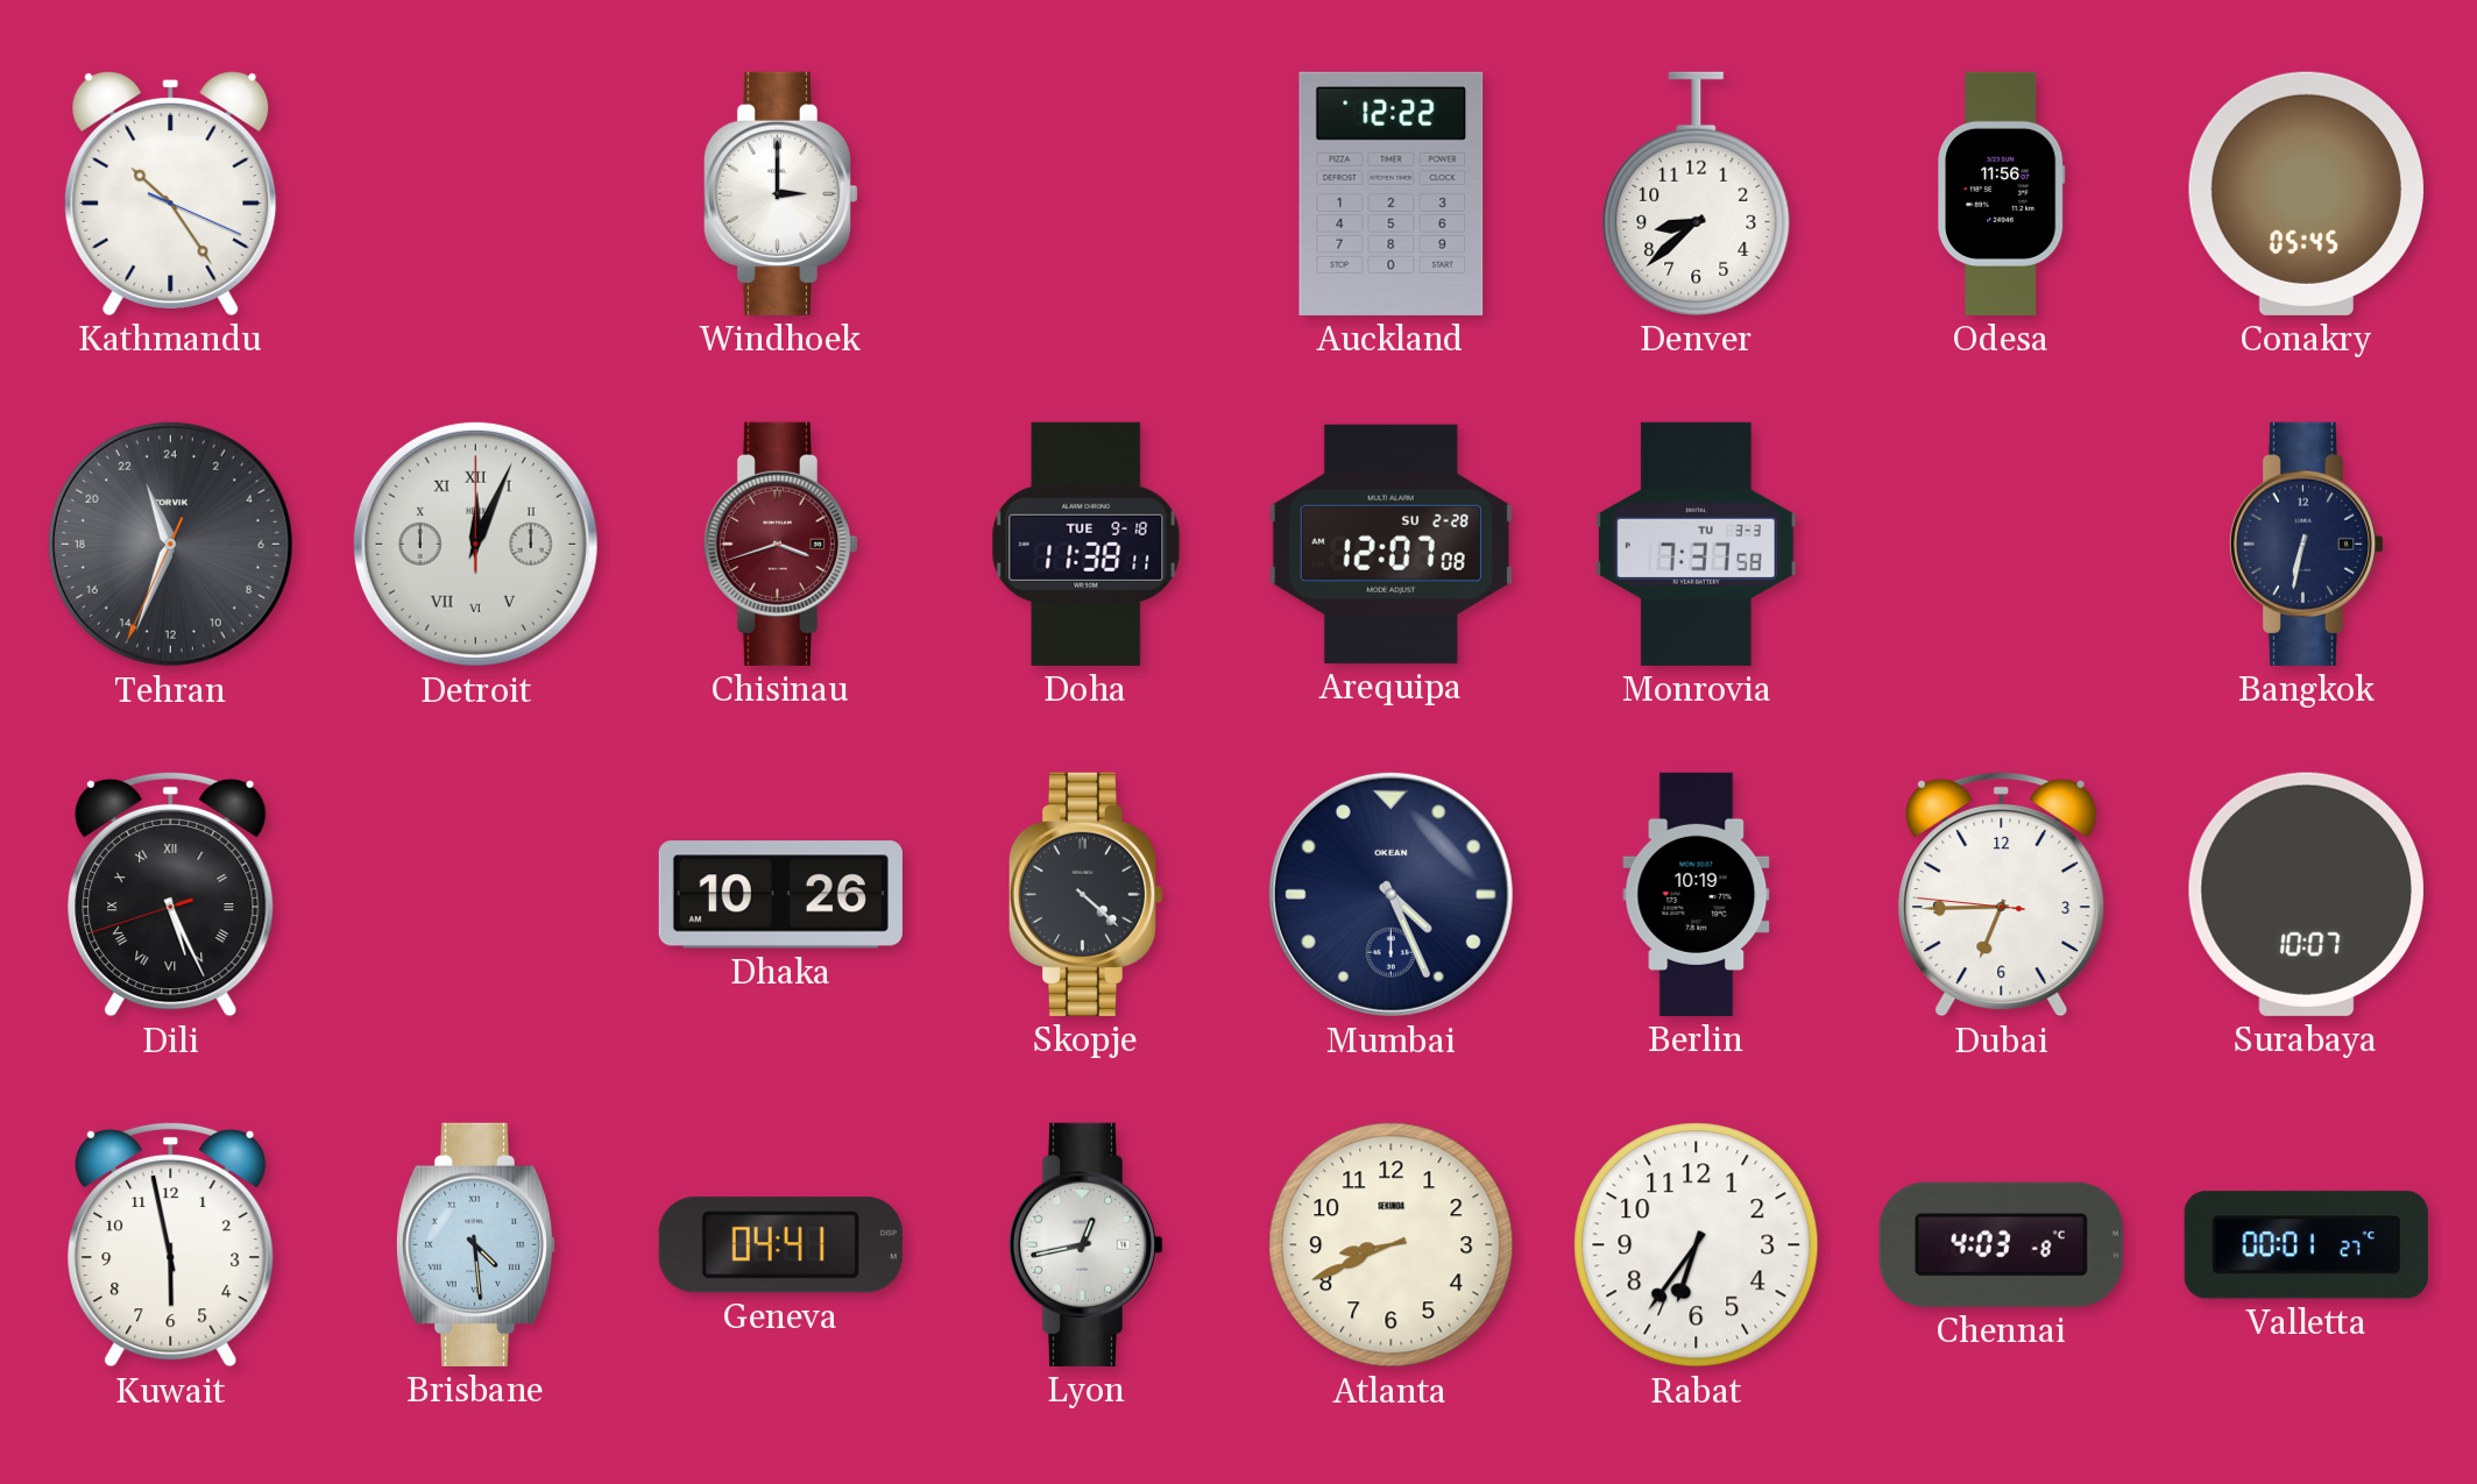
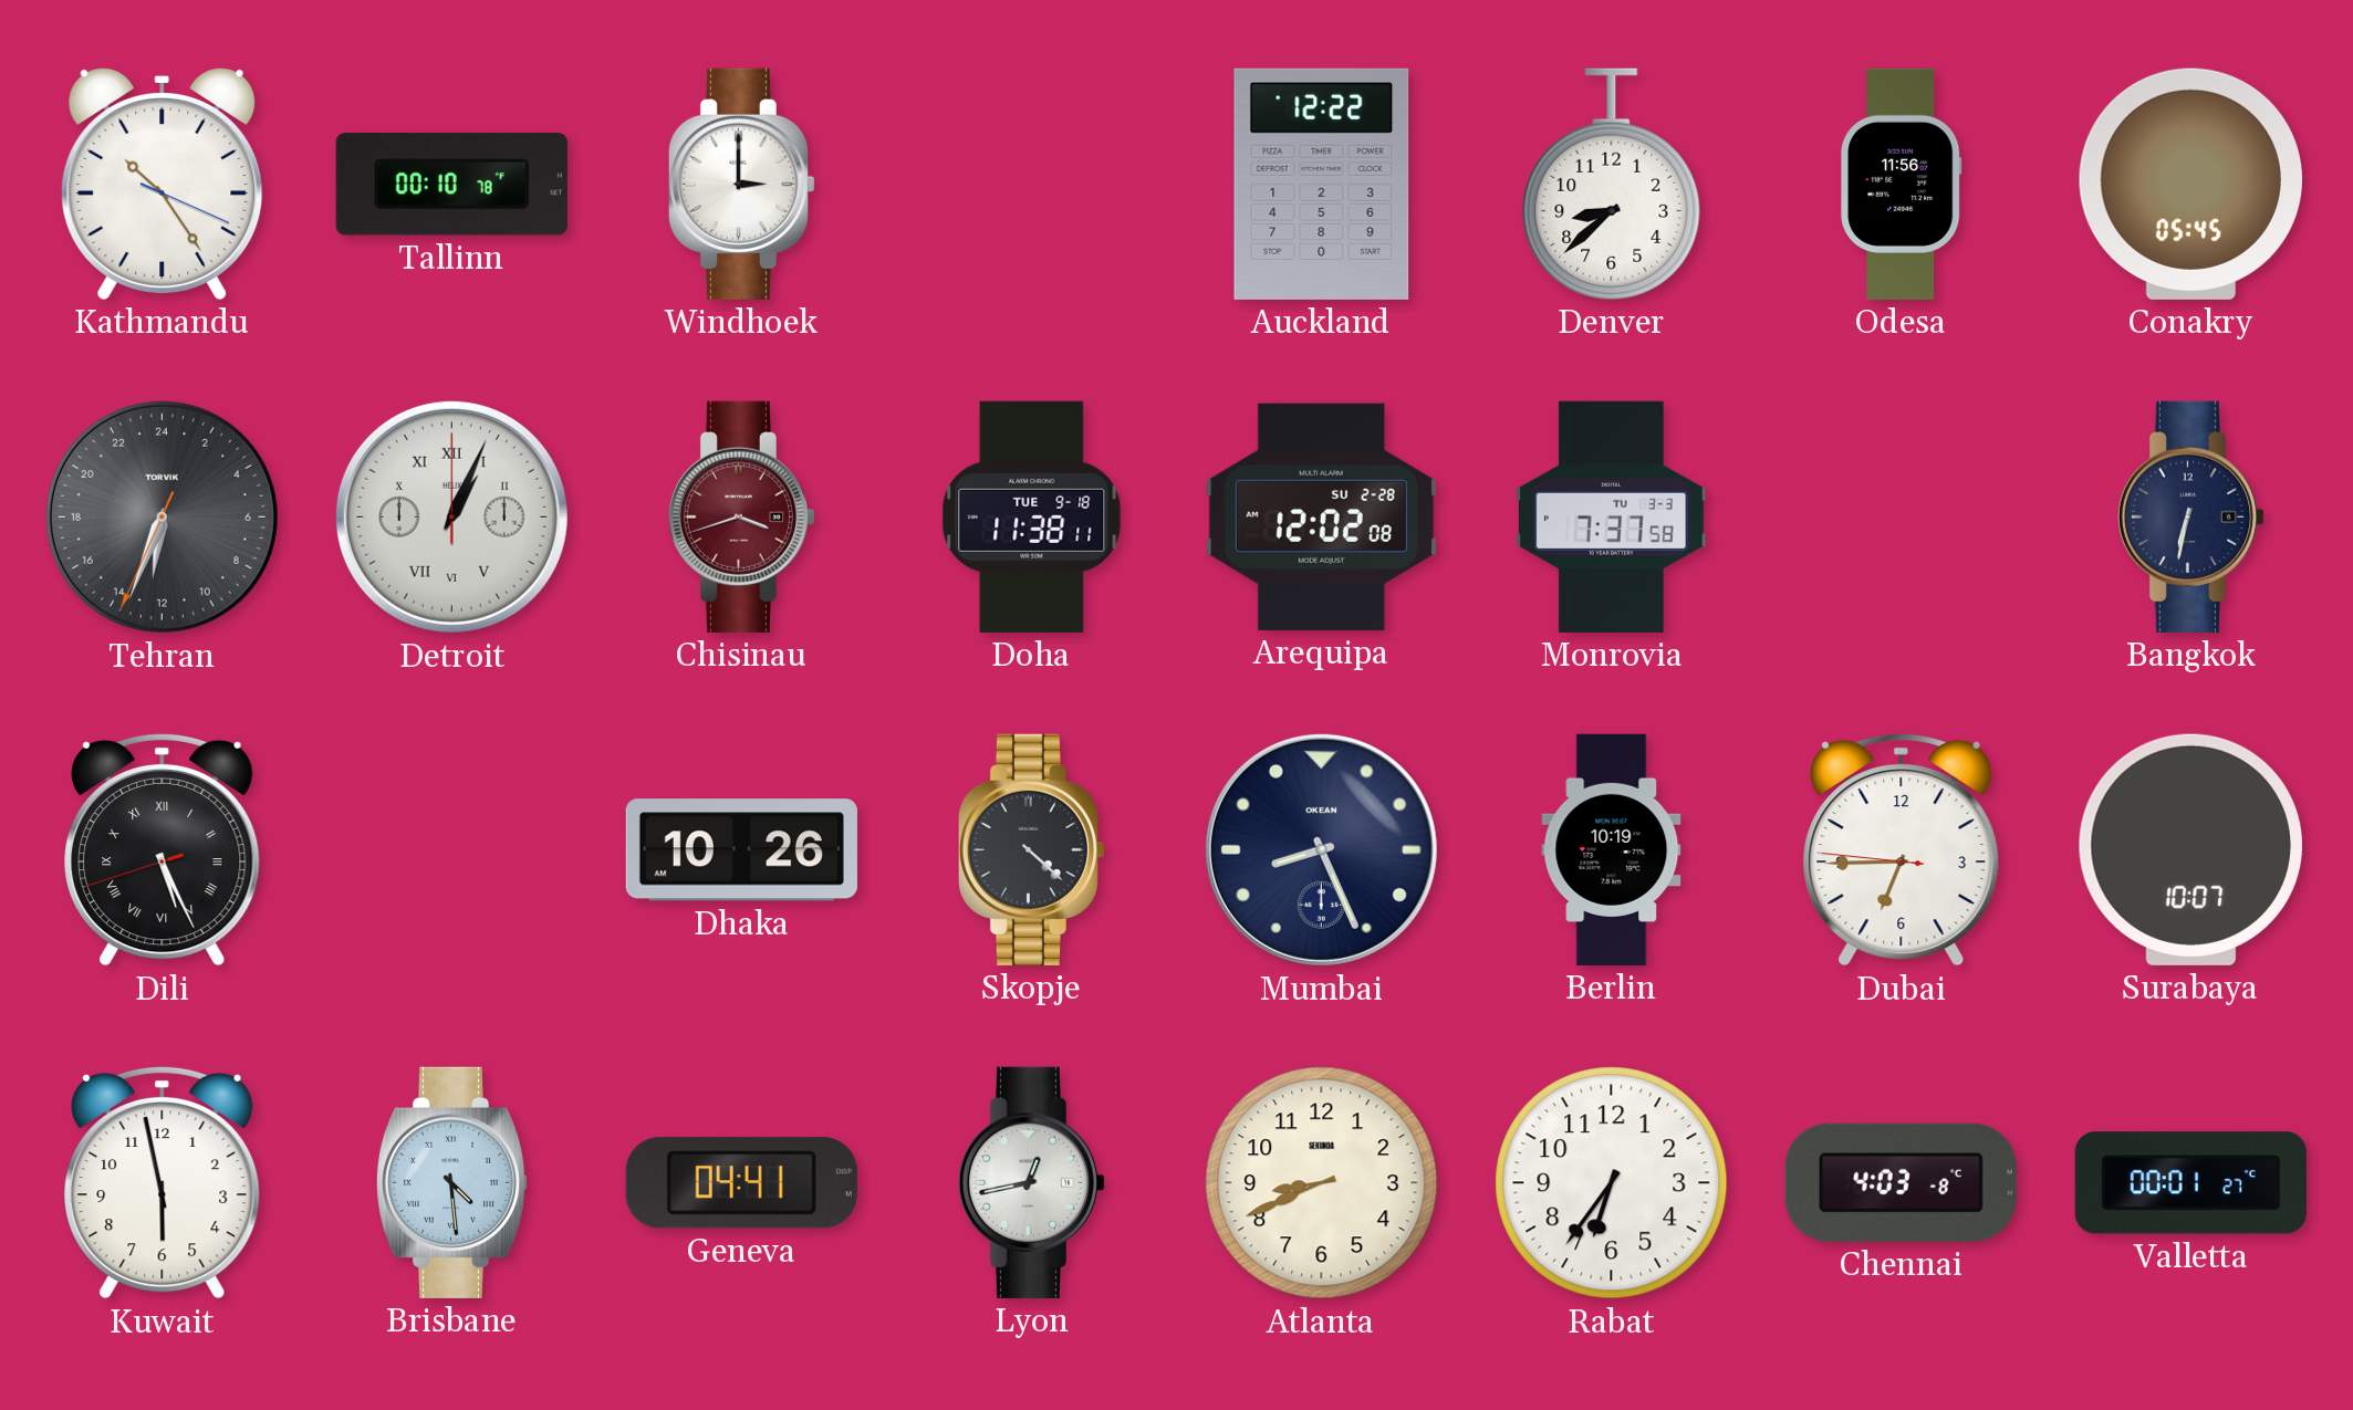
Tallinn: none -> 00:10 (451, 185)
Tehran: 22:33 -> 12:33 (162, 516)
Detroit: 12:04 -> 1:04 (451, 516)
Arequipa: 12:07 -> 12:02 (1321, 516)
Mumbai: 4:26 -> 8:26 (1321, 849)
